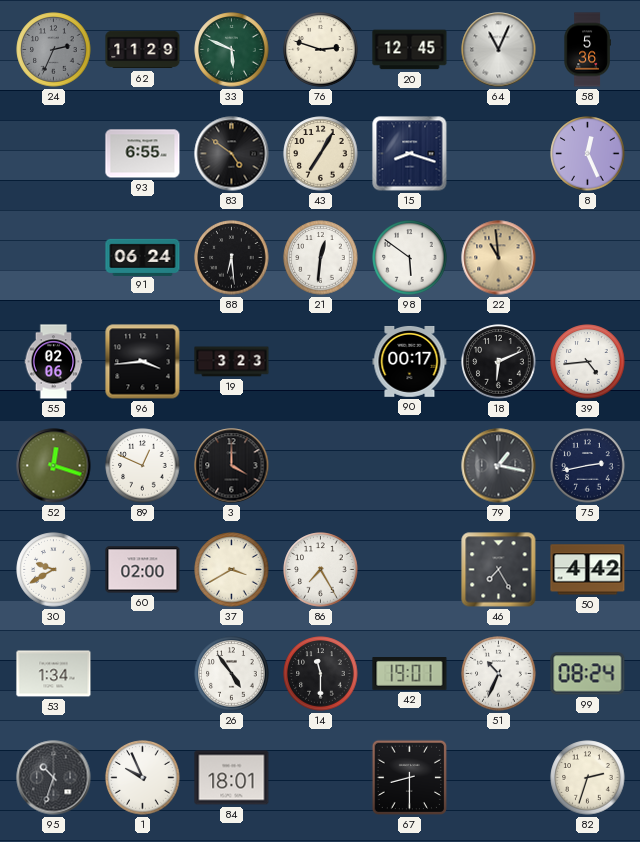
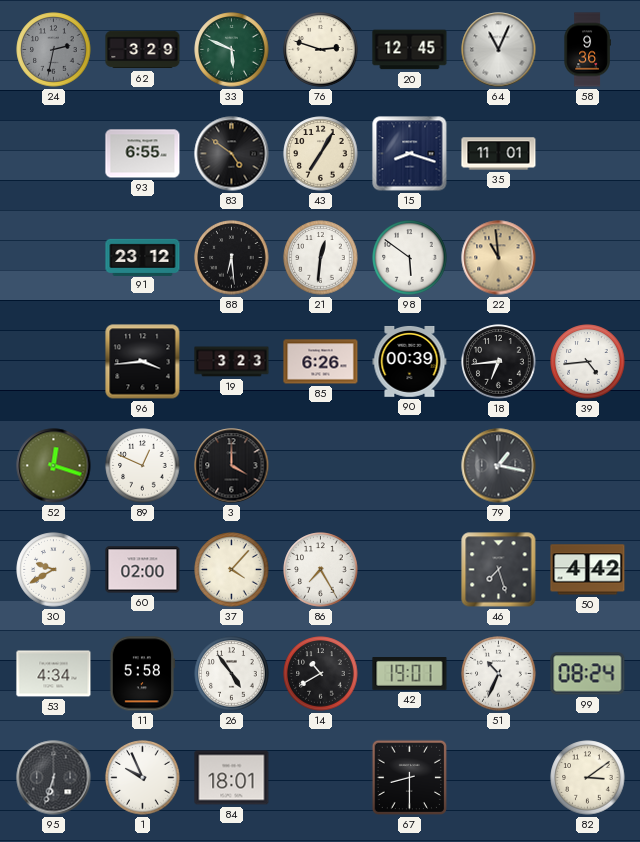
24: 2:34 -> 2:32 (54, 50)
62: 11:29 -> 3:29 (143, 50)
58: 5:36 -> 9:36 (587, 50)
35: none -> 11:01 (499, 154)
8: 12:26 -> none (588, 154)
91: 06:24 -> 23:12 (143, 257)
55: 02:06 -> none (54, 362)
85: none -> 6:26 (321, 362)
90: 00:17 -> 00:39 (410, 361)
18: 6:11 -> 6:44 (499, 362)
75: 2:43 -> none (588, 466)
37: 3:40 -> 4:07 (232, 570)
46: 7:25 -> 7:27 (499, 570)
53: 1:34 -> 4:34 (54, 674)
11: none -> 5:58 (142, 674)
14: 11:30 -> 10:40 (321, 674)
95: 10:33 -> 6:33 (54, 778)
82: 2:33 -> 3:09 (588, 778)
